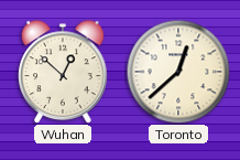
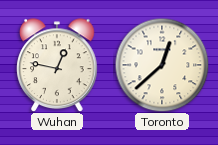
Wuhan: 12:52 -> 12:47 (57, 65)
